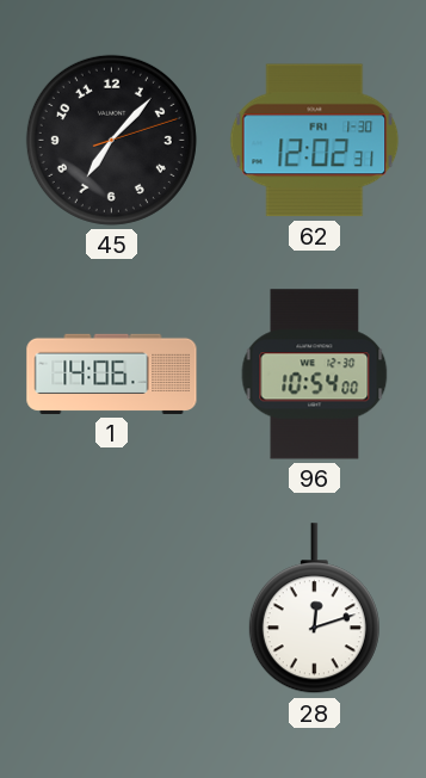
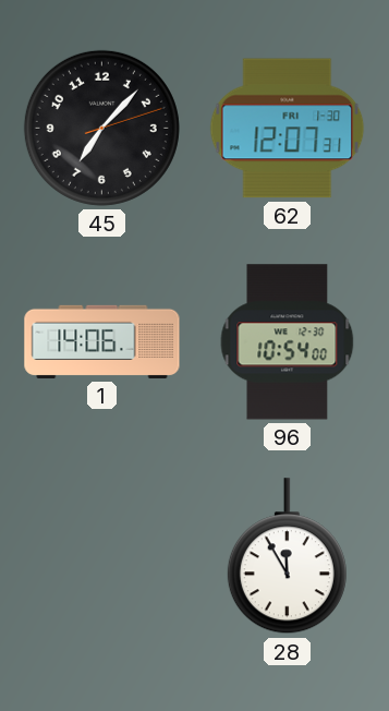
62: 12:02 -> 12:07 (288, 129)
28: 12:12 -> 11:55 (287, 556)
